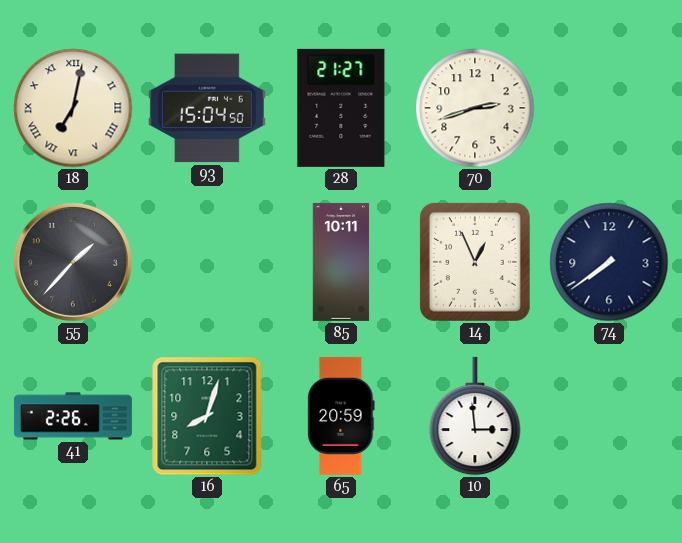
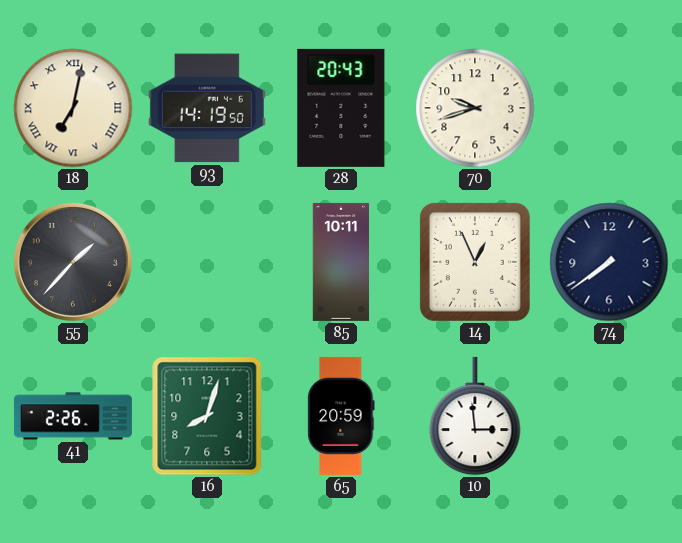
93: 15:04 -> 14:19 (207, 108)
28: 21:27 -> 20:43 (341, 108)
70: 2:42 -> 9:42 (475, 108)
